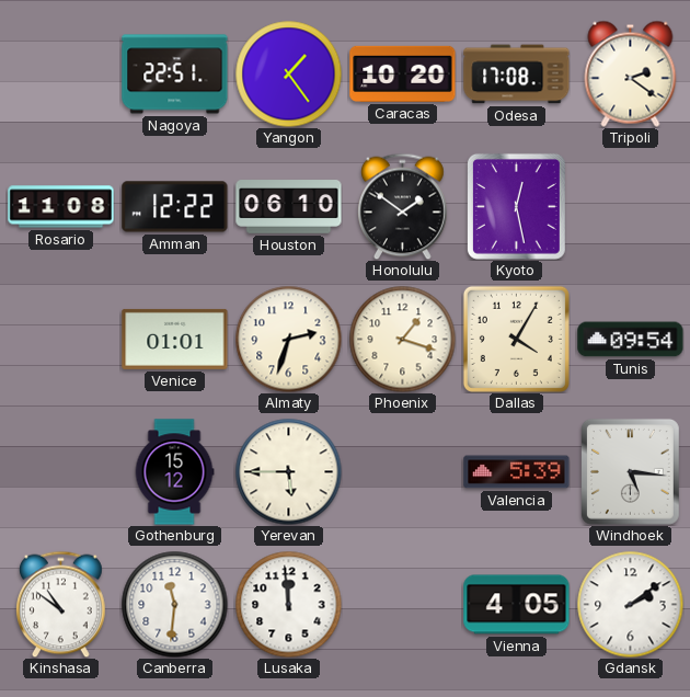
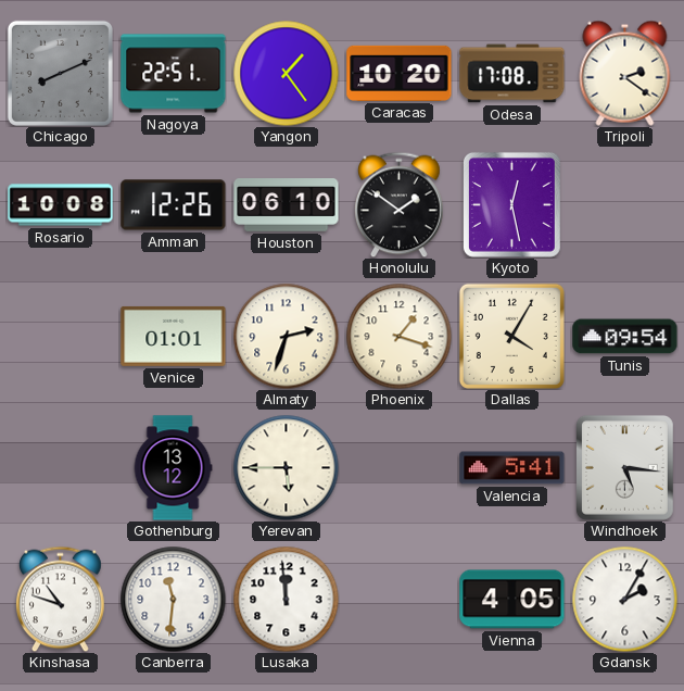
Chicago: none -> 8:11 (60, 73)
Rosario: 11:08 -> 10:08 (61, 205)
Amman: 12:22 -> 12:26 (174, 205)
Gothenburg: 15:12 -> 13:12 (173, 468)
Valencia: 5:39 -> 5:41 (512, 468)
Kinshasa: 10:51 -> 10:48 (61, 599)
Gdansk: 2:09 -> 2:05 (624, 599)
